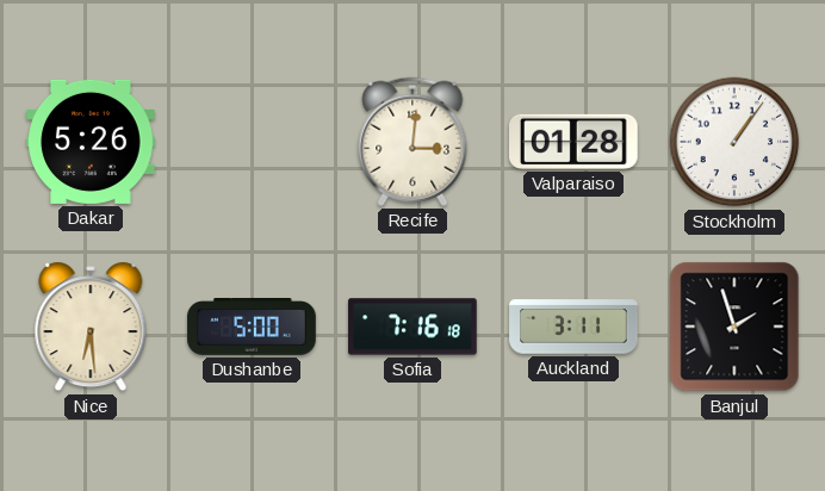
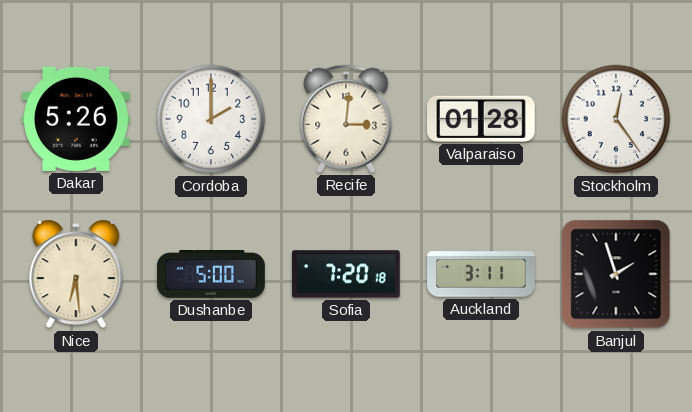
Cordoba: none -> 2:00 (211, 119)
Stockholm: 1:06 -> 12:24 (616, 119)
Sofia: 7:16 -> 7:20 (346, 274)
